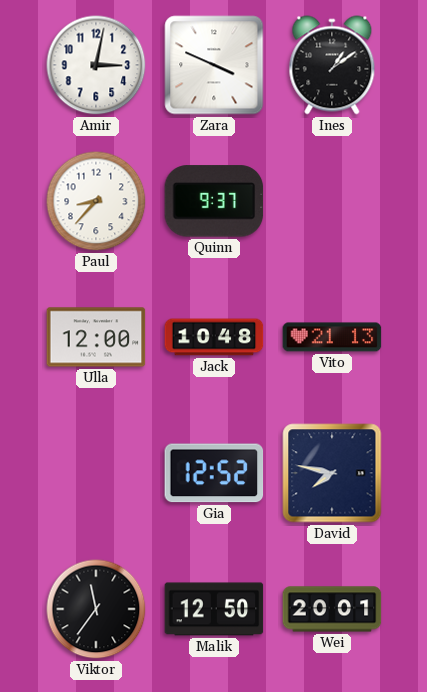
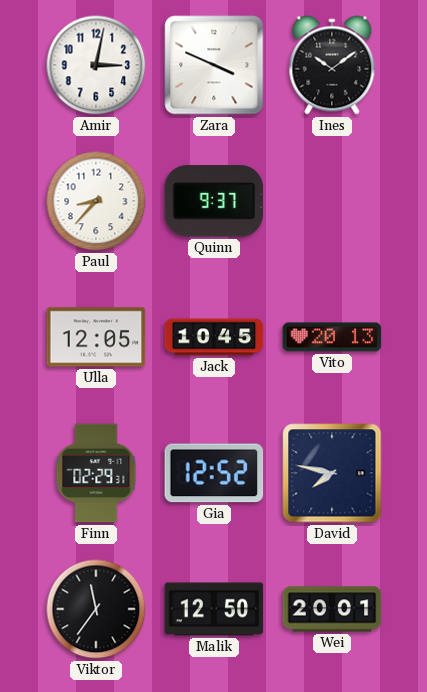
Ines: 1:09 -> 10:09 (332, 65)
Ulla: 12:00 -> 12:05 (96, 337)
Jack: 10:48 -> 10:45 (214, 337)
Vito: 21:13 -> 20:13 (332, 337)
Finn: none -> 02:29 (96, 473)
